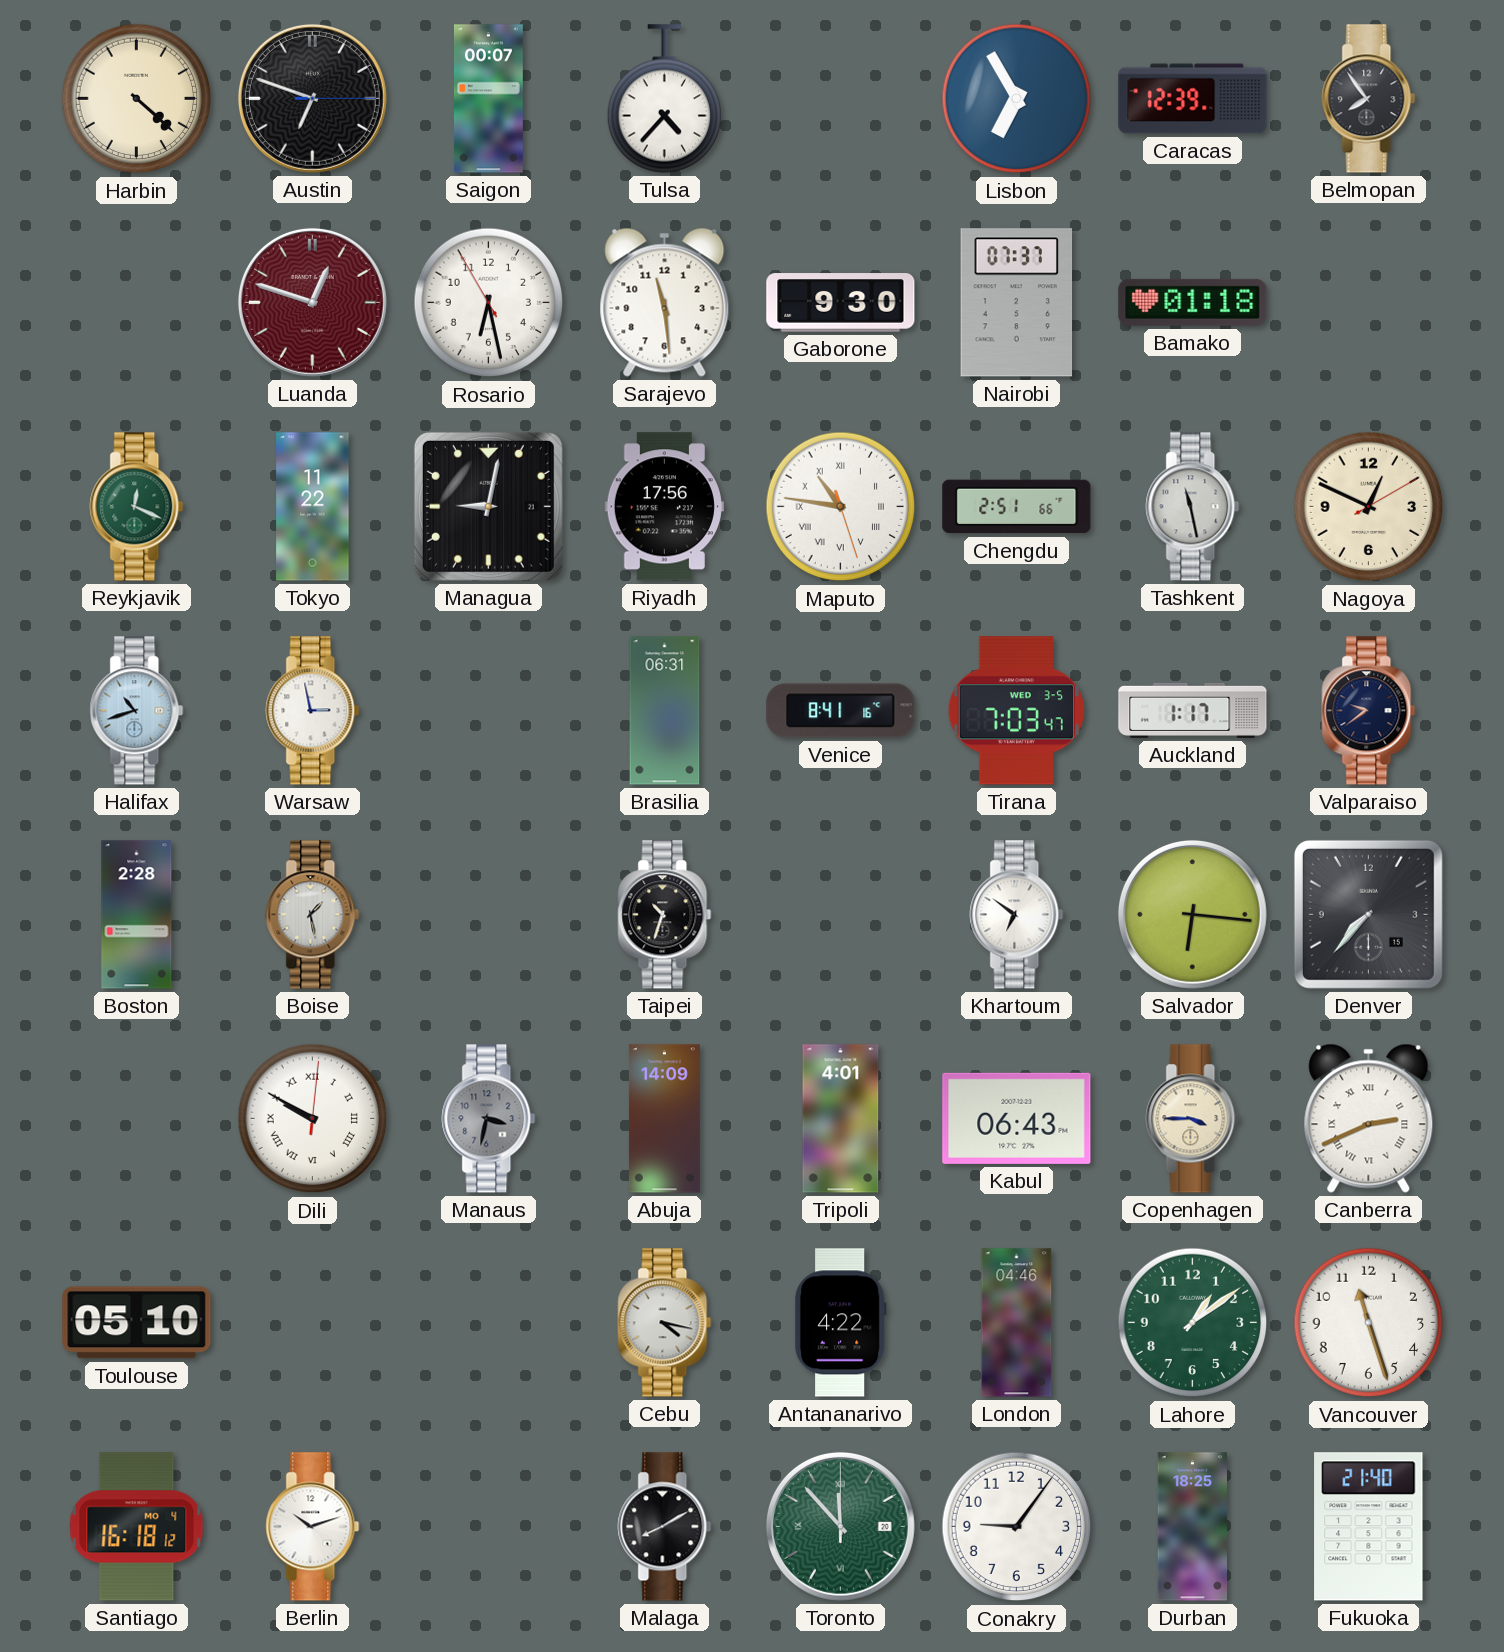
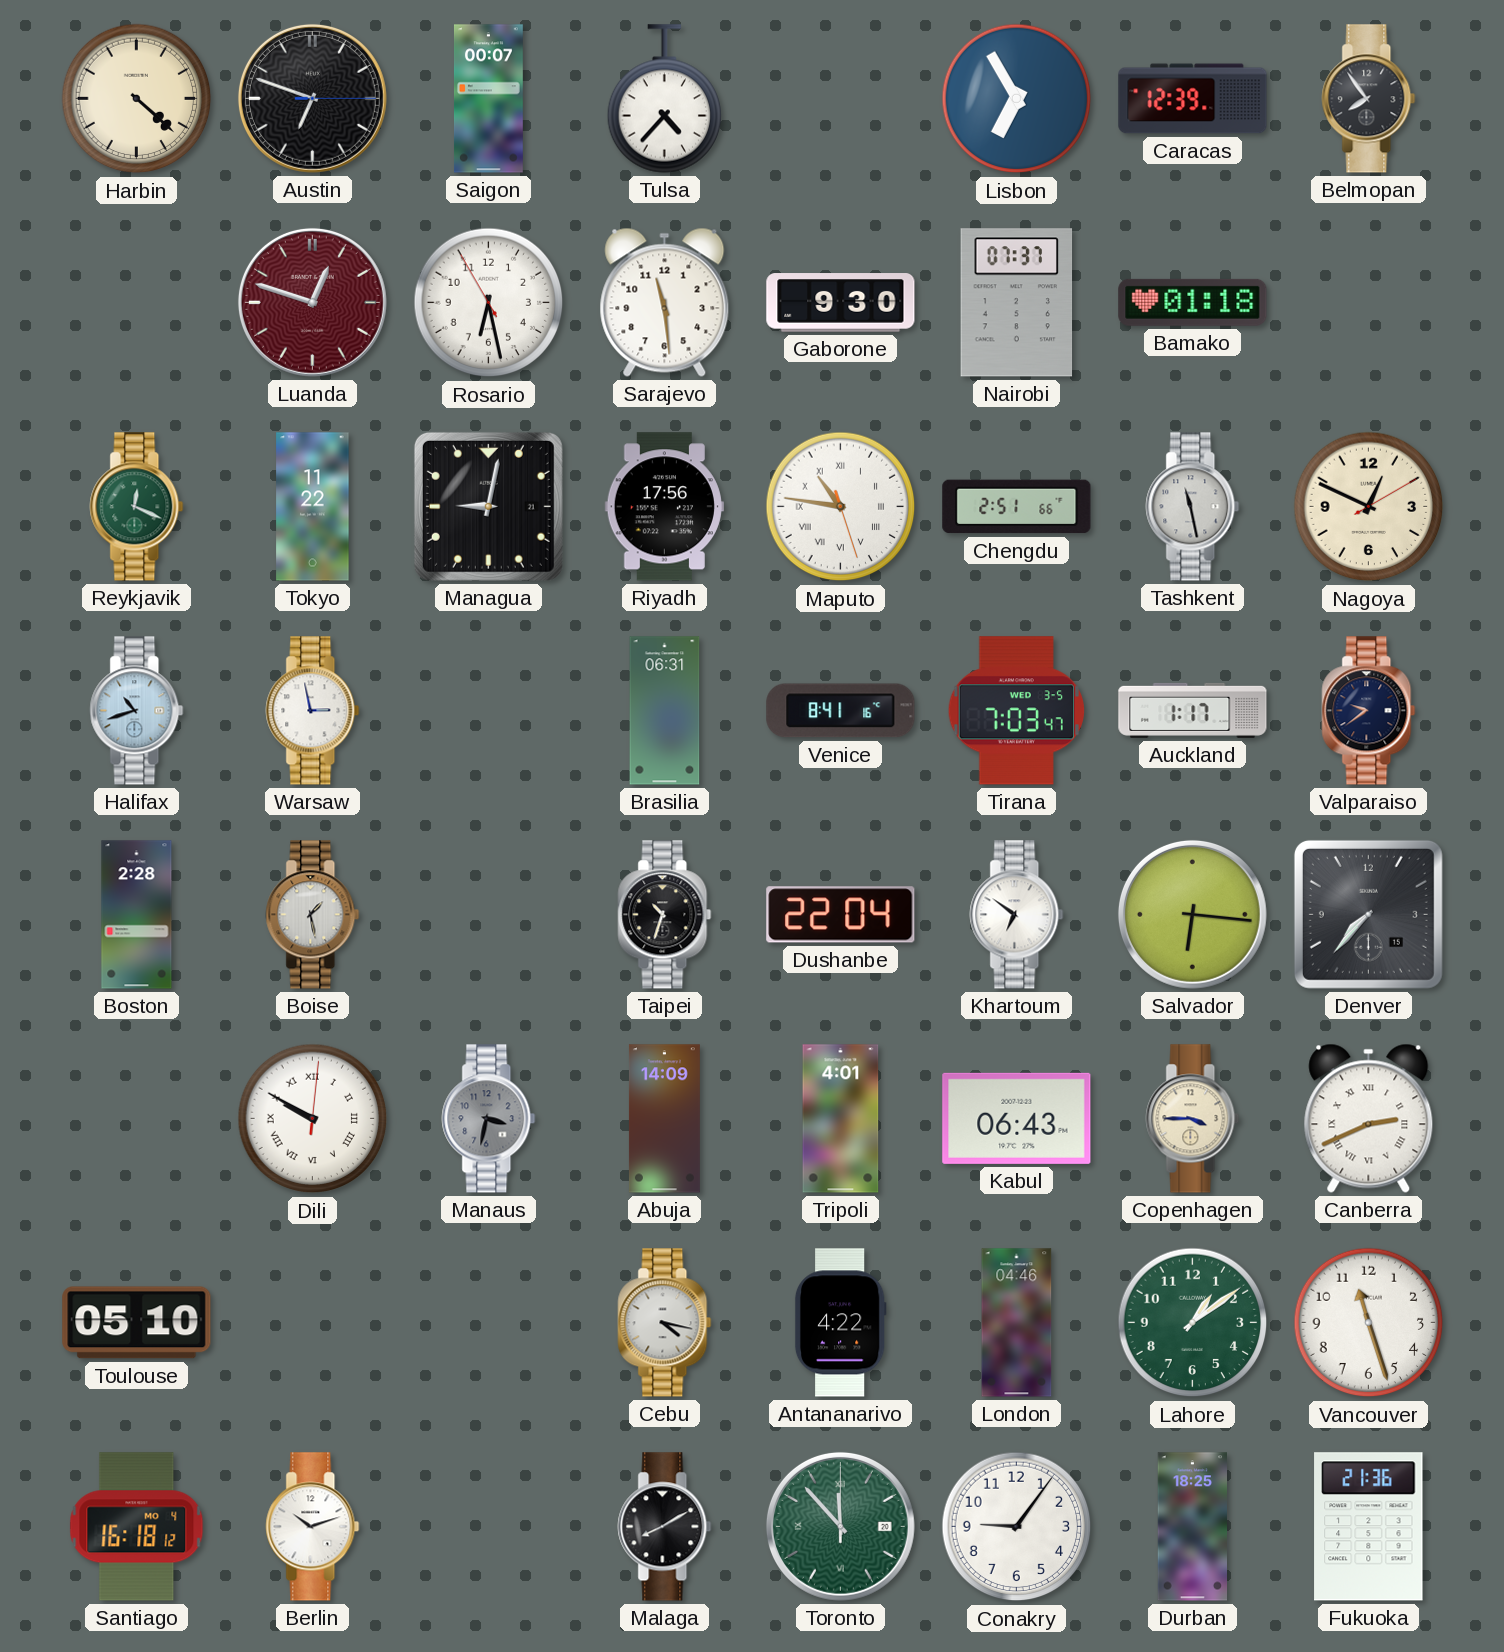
Dushanbe: none -> 22:04 (841, 915)
Fukuoka: 21:40 -> 21:36 (1369, 1527)
